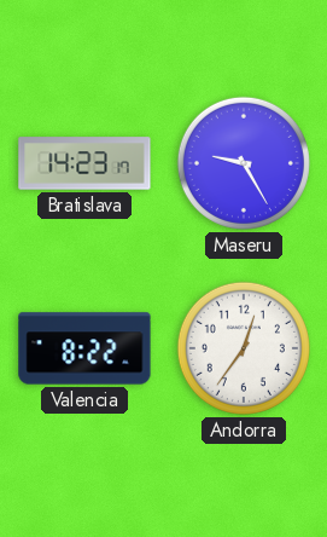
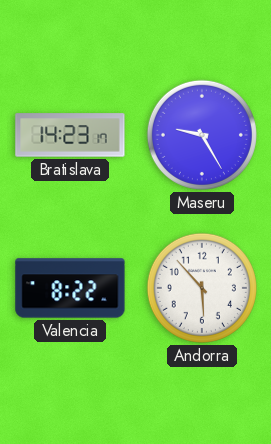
Andorra: 12:36 -> 5:53 (202, 288)
